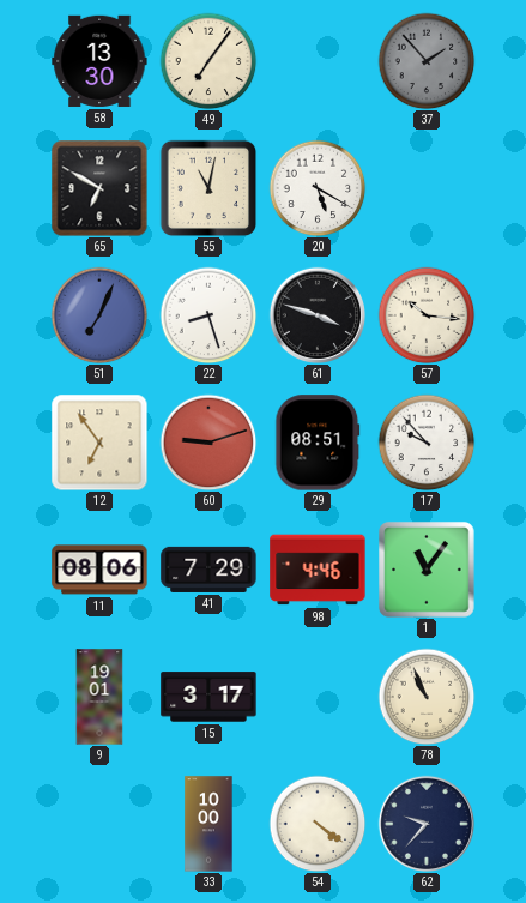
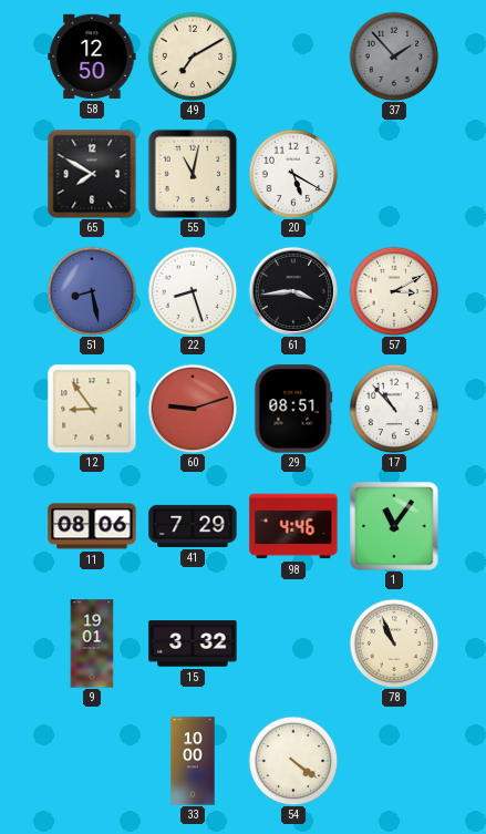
58: 13:30 -> 12:50 (92, 56)
49: 7:06 -> 7:10 (193, 56)
65: 6:50 -> 7:50 (92, 174)
51: 7:04 -> 8:28 (92, 291)
61: 3:48 -> 3:44 (292, 290)
57: 10:16 -> 3:10 (394, 291)
12: 6:54 -> 8:54 (92, 409)
17: 9:53 -> 10:53 (394, 409)
15: 3:17 -> 3:32 (193, 643)
62: 9:37 -> none (425, 823)
